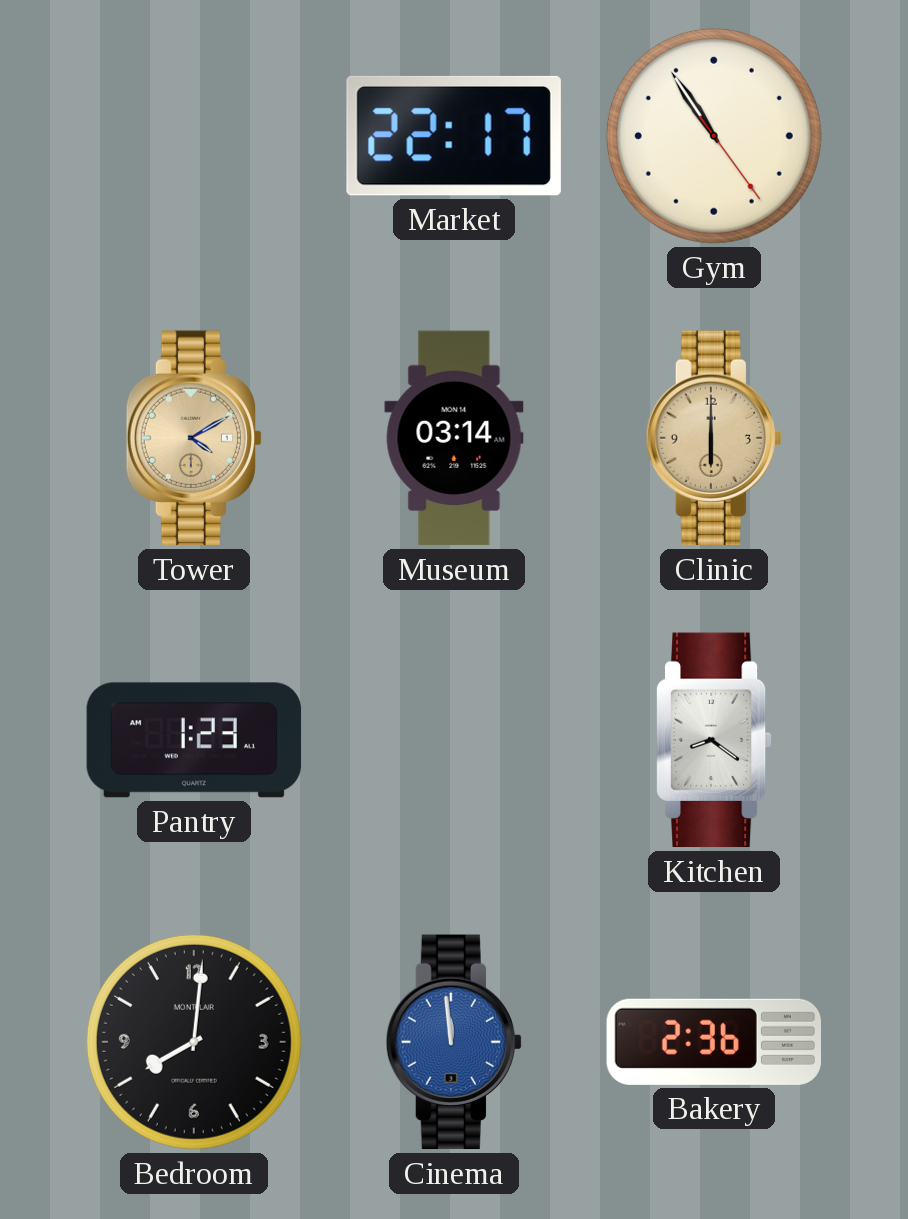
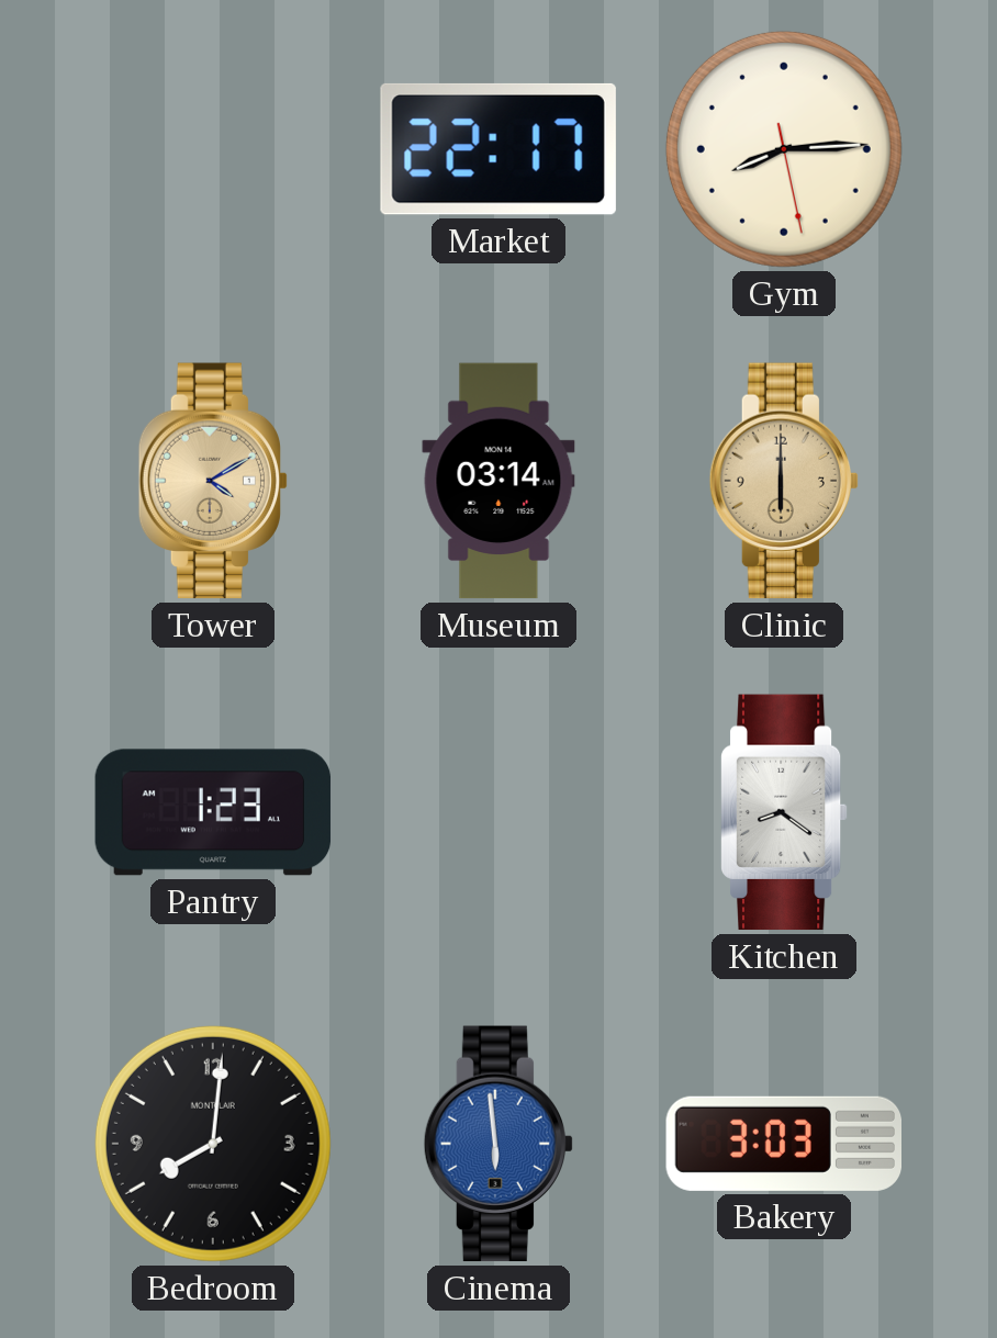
Gym: 10:54 -> 8:14 (784, 149)
Cinema: 11:59 -> 5:59 (497, 1144)
Bakery: 2:36 -> 3:03 (783, 1144)
